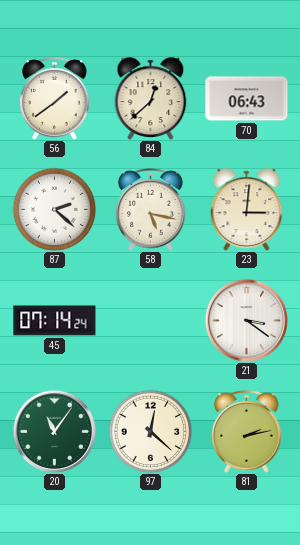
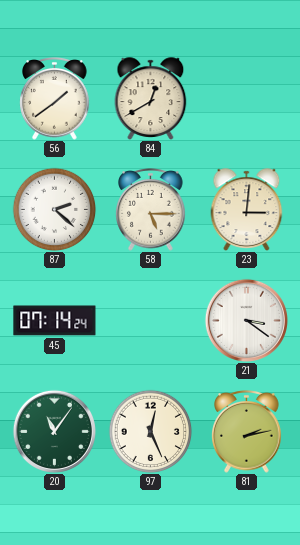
84: 12:38 -> 12:40 (151, 99)
70: 06:43 -> none (247, 99)
58: 5:17 -> 5:15 (151, 210)
97: 12:22 -> 12:26 (150, 431)
